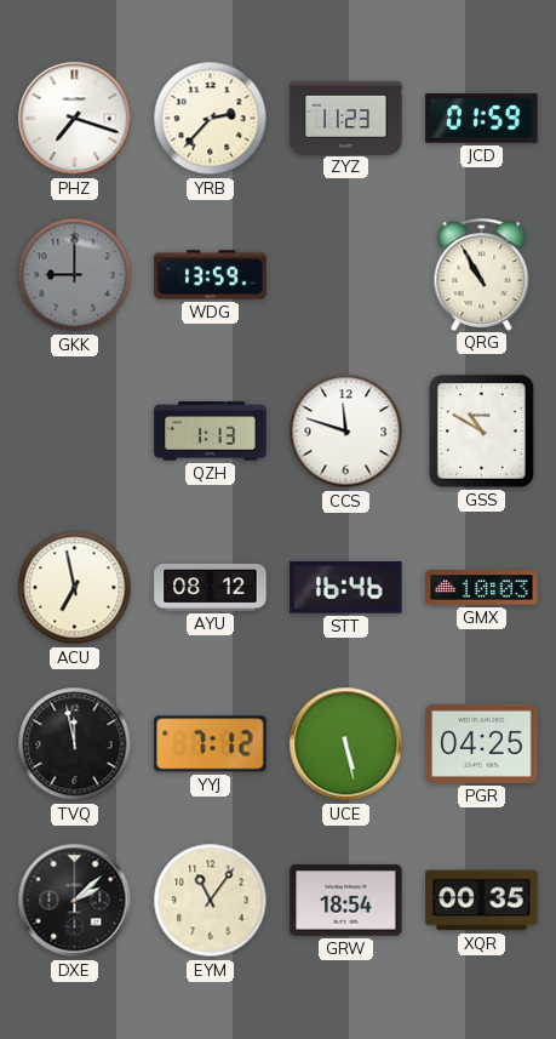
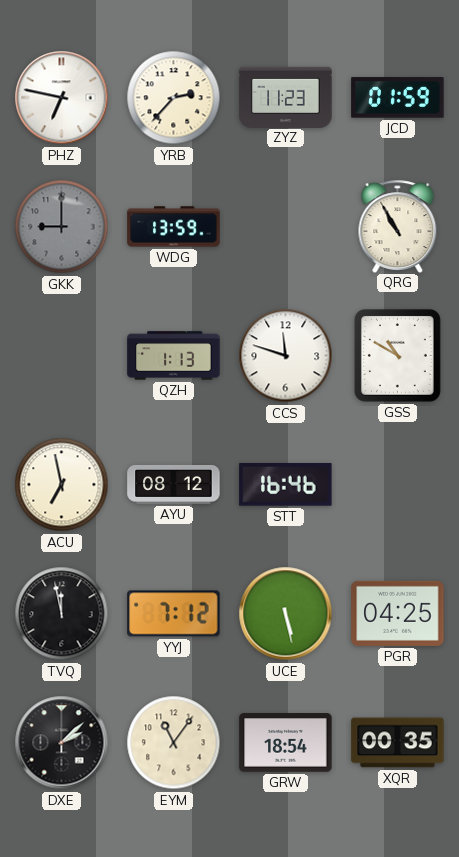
PHZ: 7:18 -> 6:47 (62, 98)
GMX: 10:03 -> none (482, 588)
